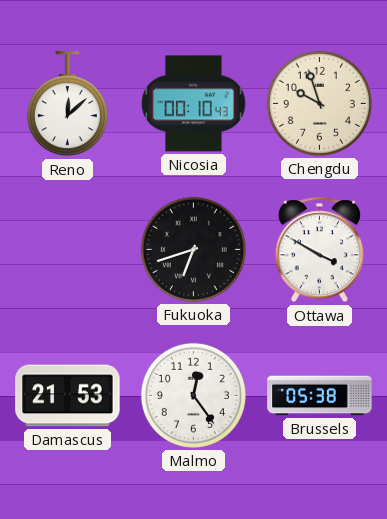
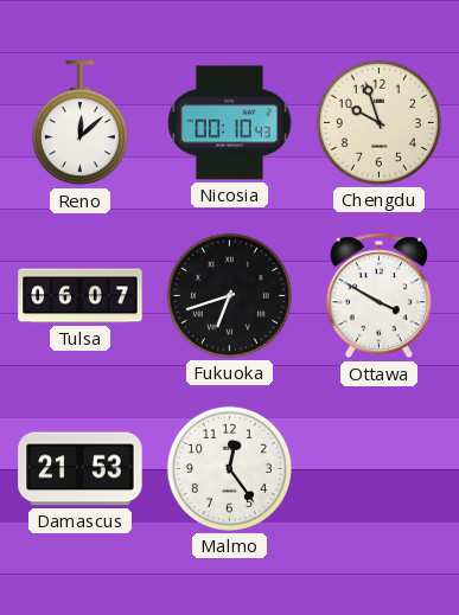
Tulsa: none -> 06:07 (81, 296)
Brussels: 05:38 -> none (320, 396)
